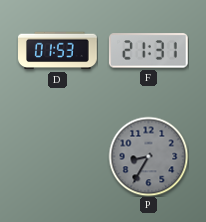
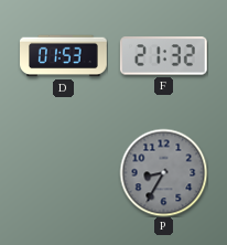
F: 21:31 -> 21:32 (163, 56)
